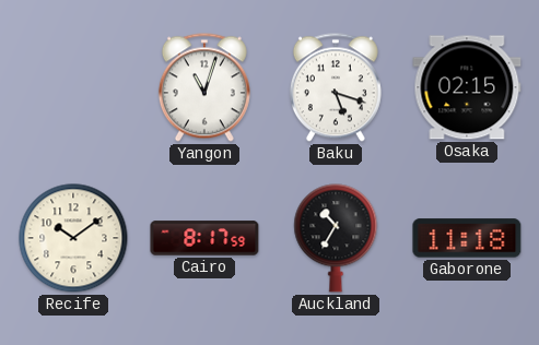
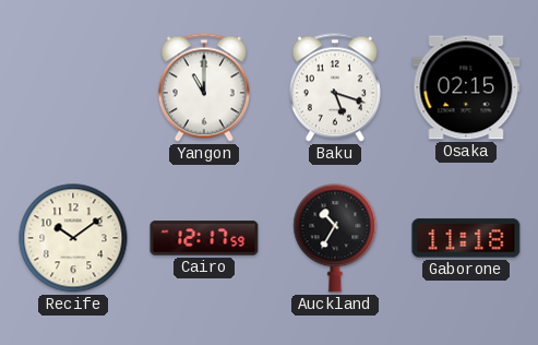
Yangon: 11:03 -> 11:00 (204, 87)
Cairo: 8:17 -> 12:17 (204, 238)
